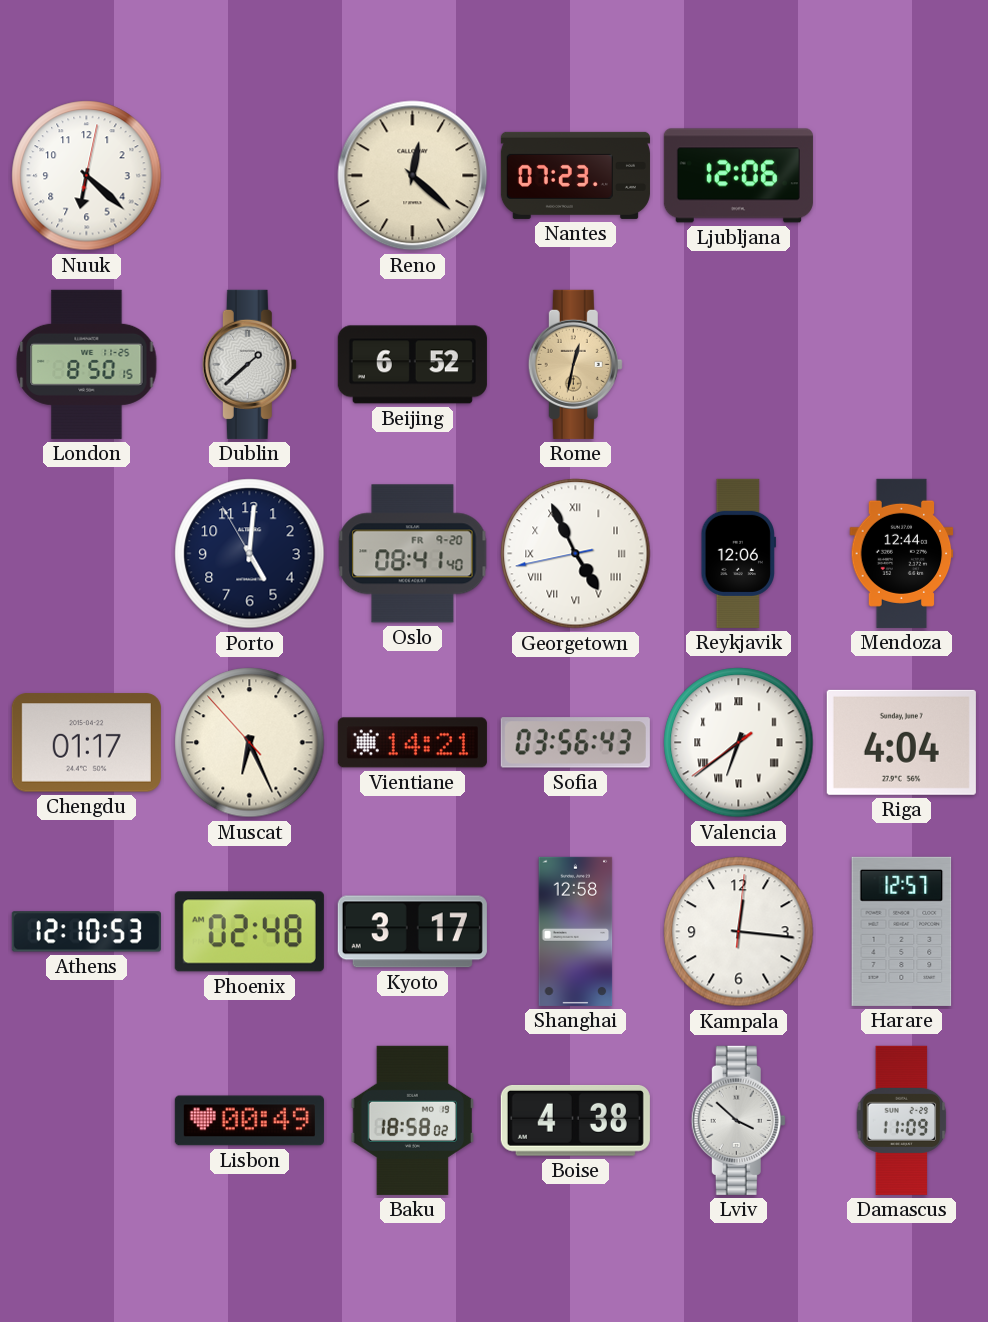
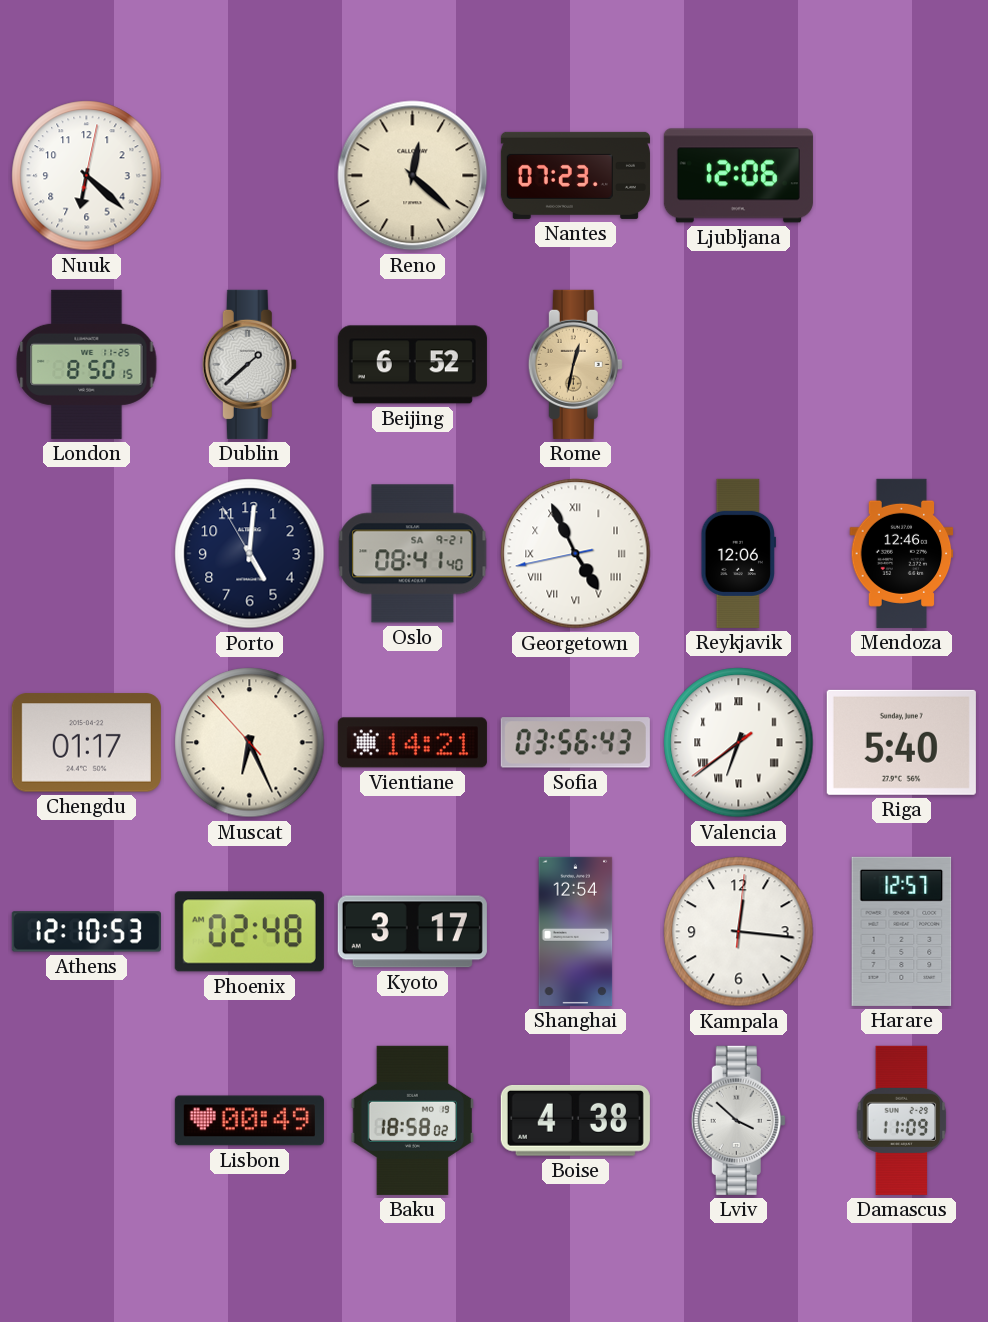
Oslo date: FR 9-20 -> SA 9-21 (413, 554)
Mendoza: 12:44 -> 12:46 (902, 553)
Riga: 4:04 -> 5:40 (901, 742)
Shanghai: 12:58 -> 12:54 (576, 931)
